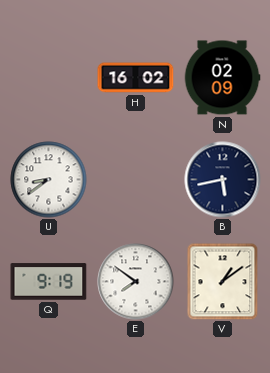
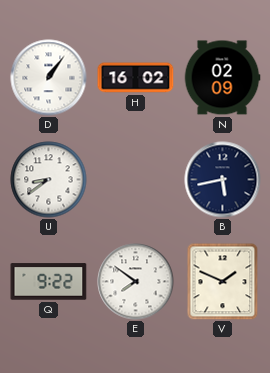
D: none -> 1:06 (49, 78)
Q: 9:19 -> 9:22 (49, 282)
V: 1:09 -> 1:49 (223, 281)
